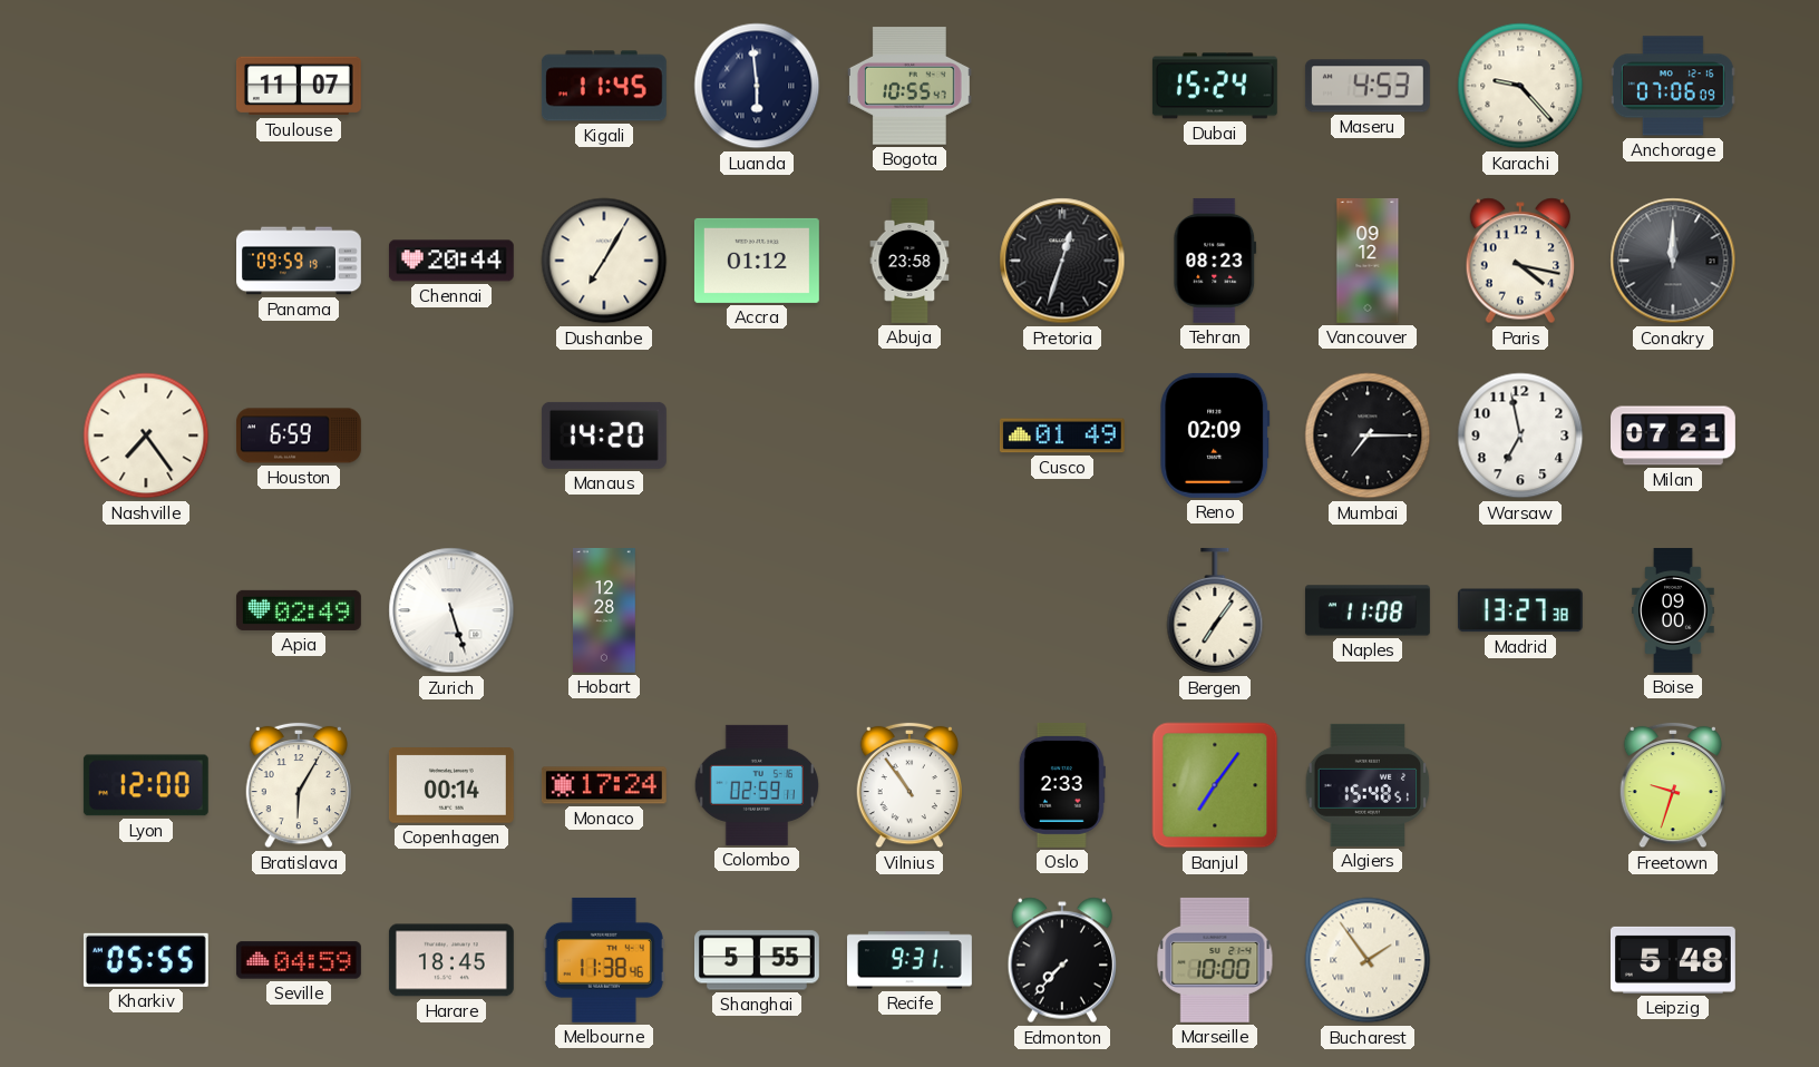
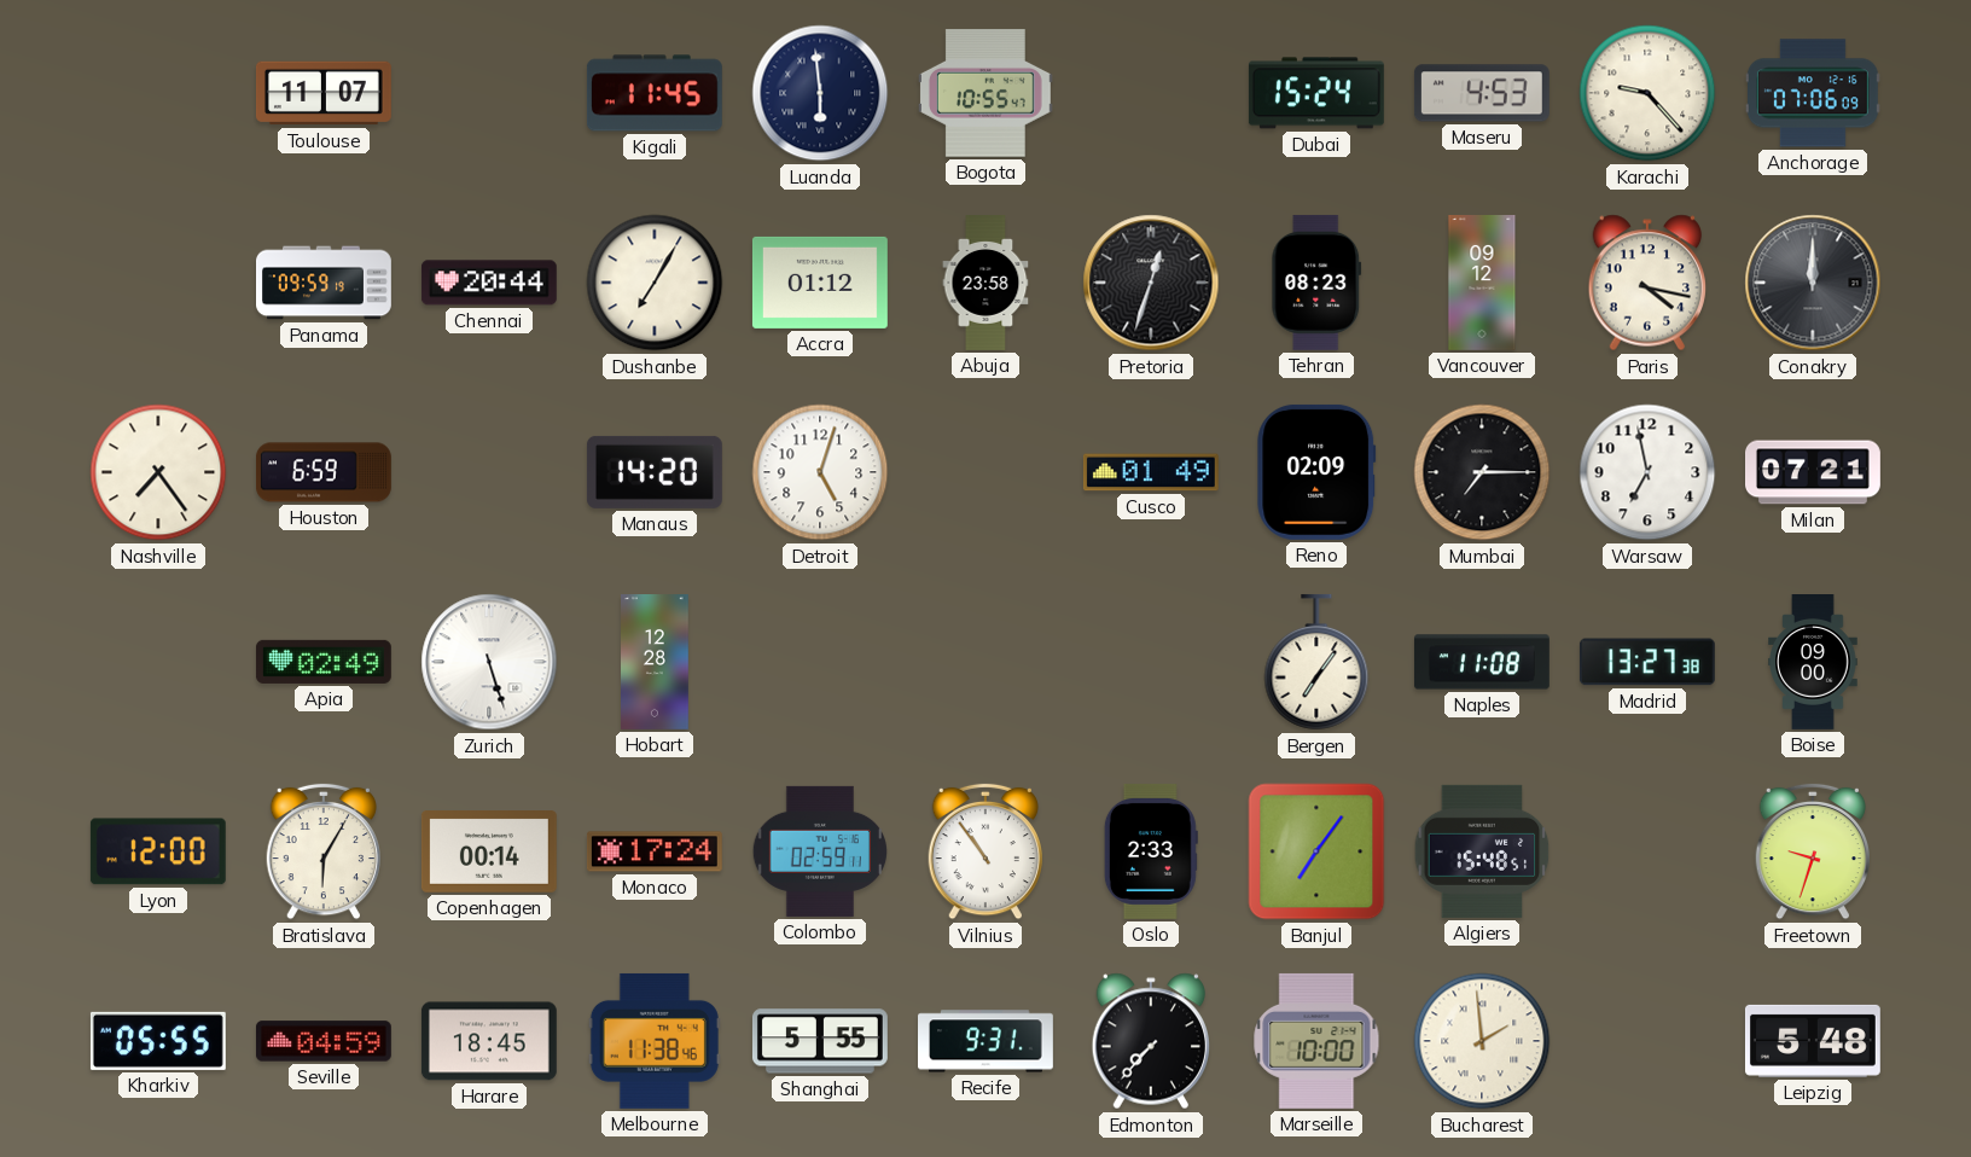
Detroit: none -> 5:03 (820, 472)
Bucharest: 1:54 -> 1:59 (1482, 1041)
